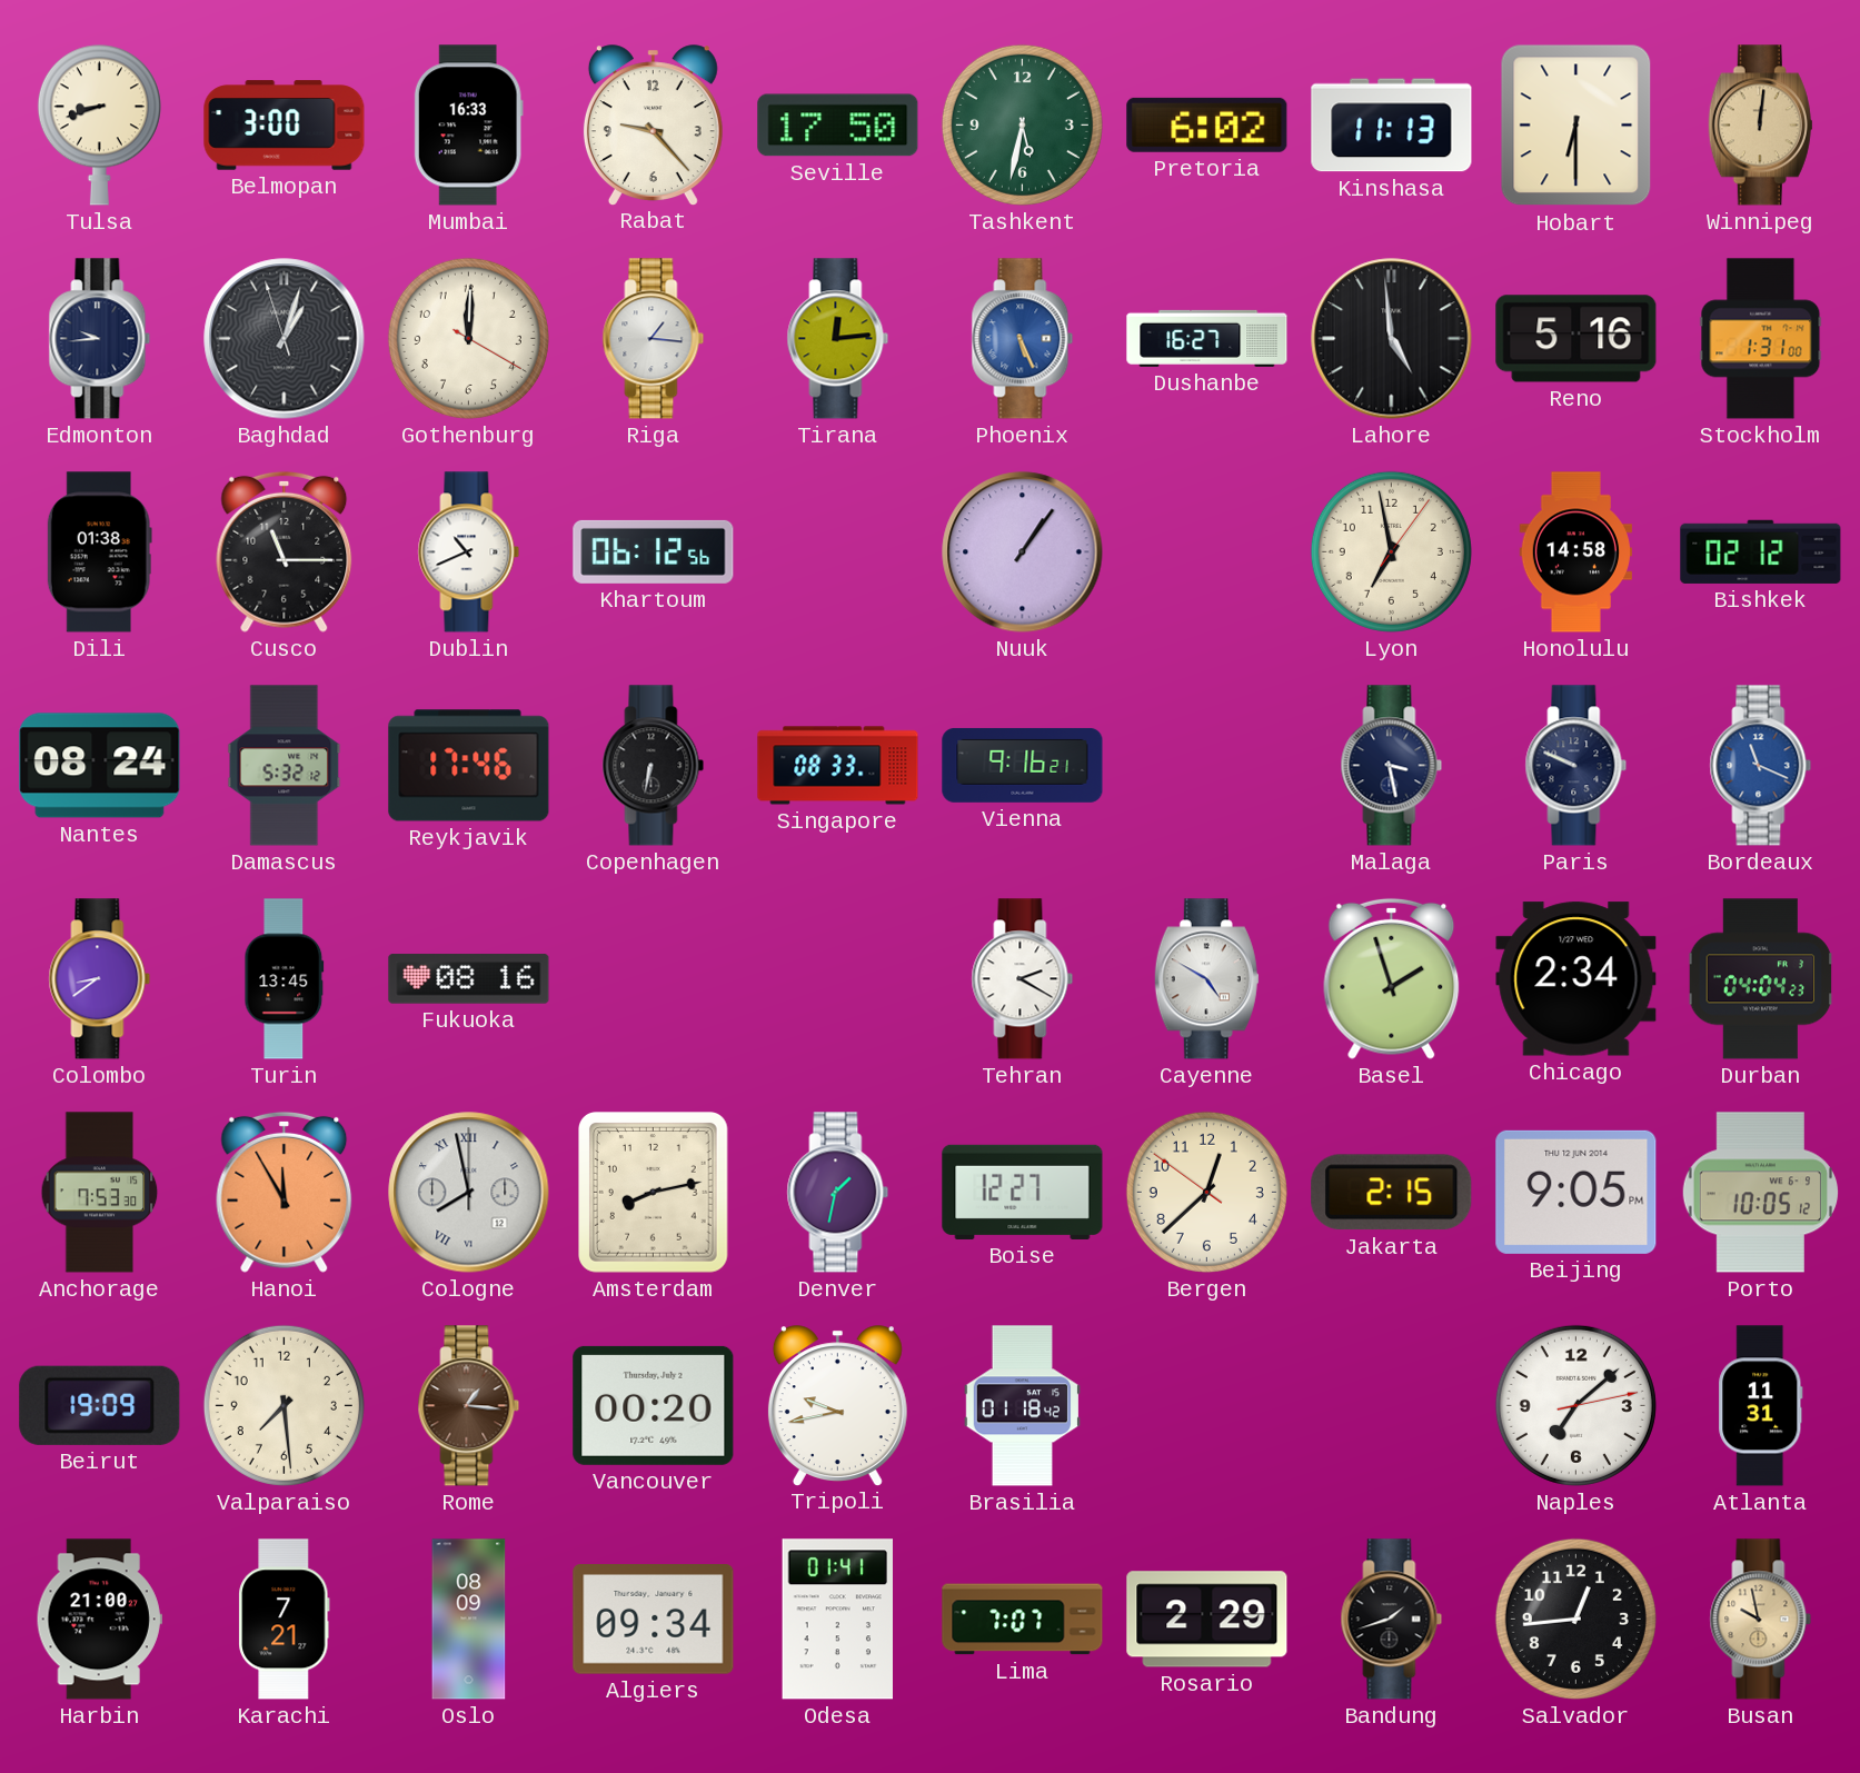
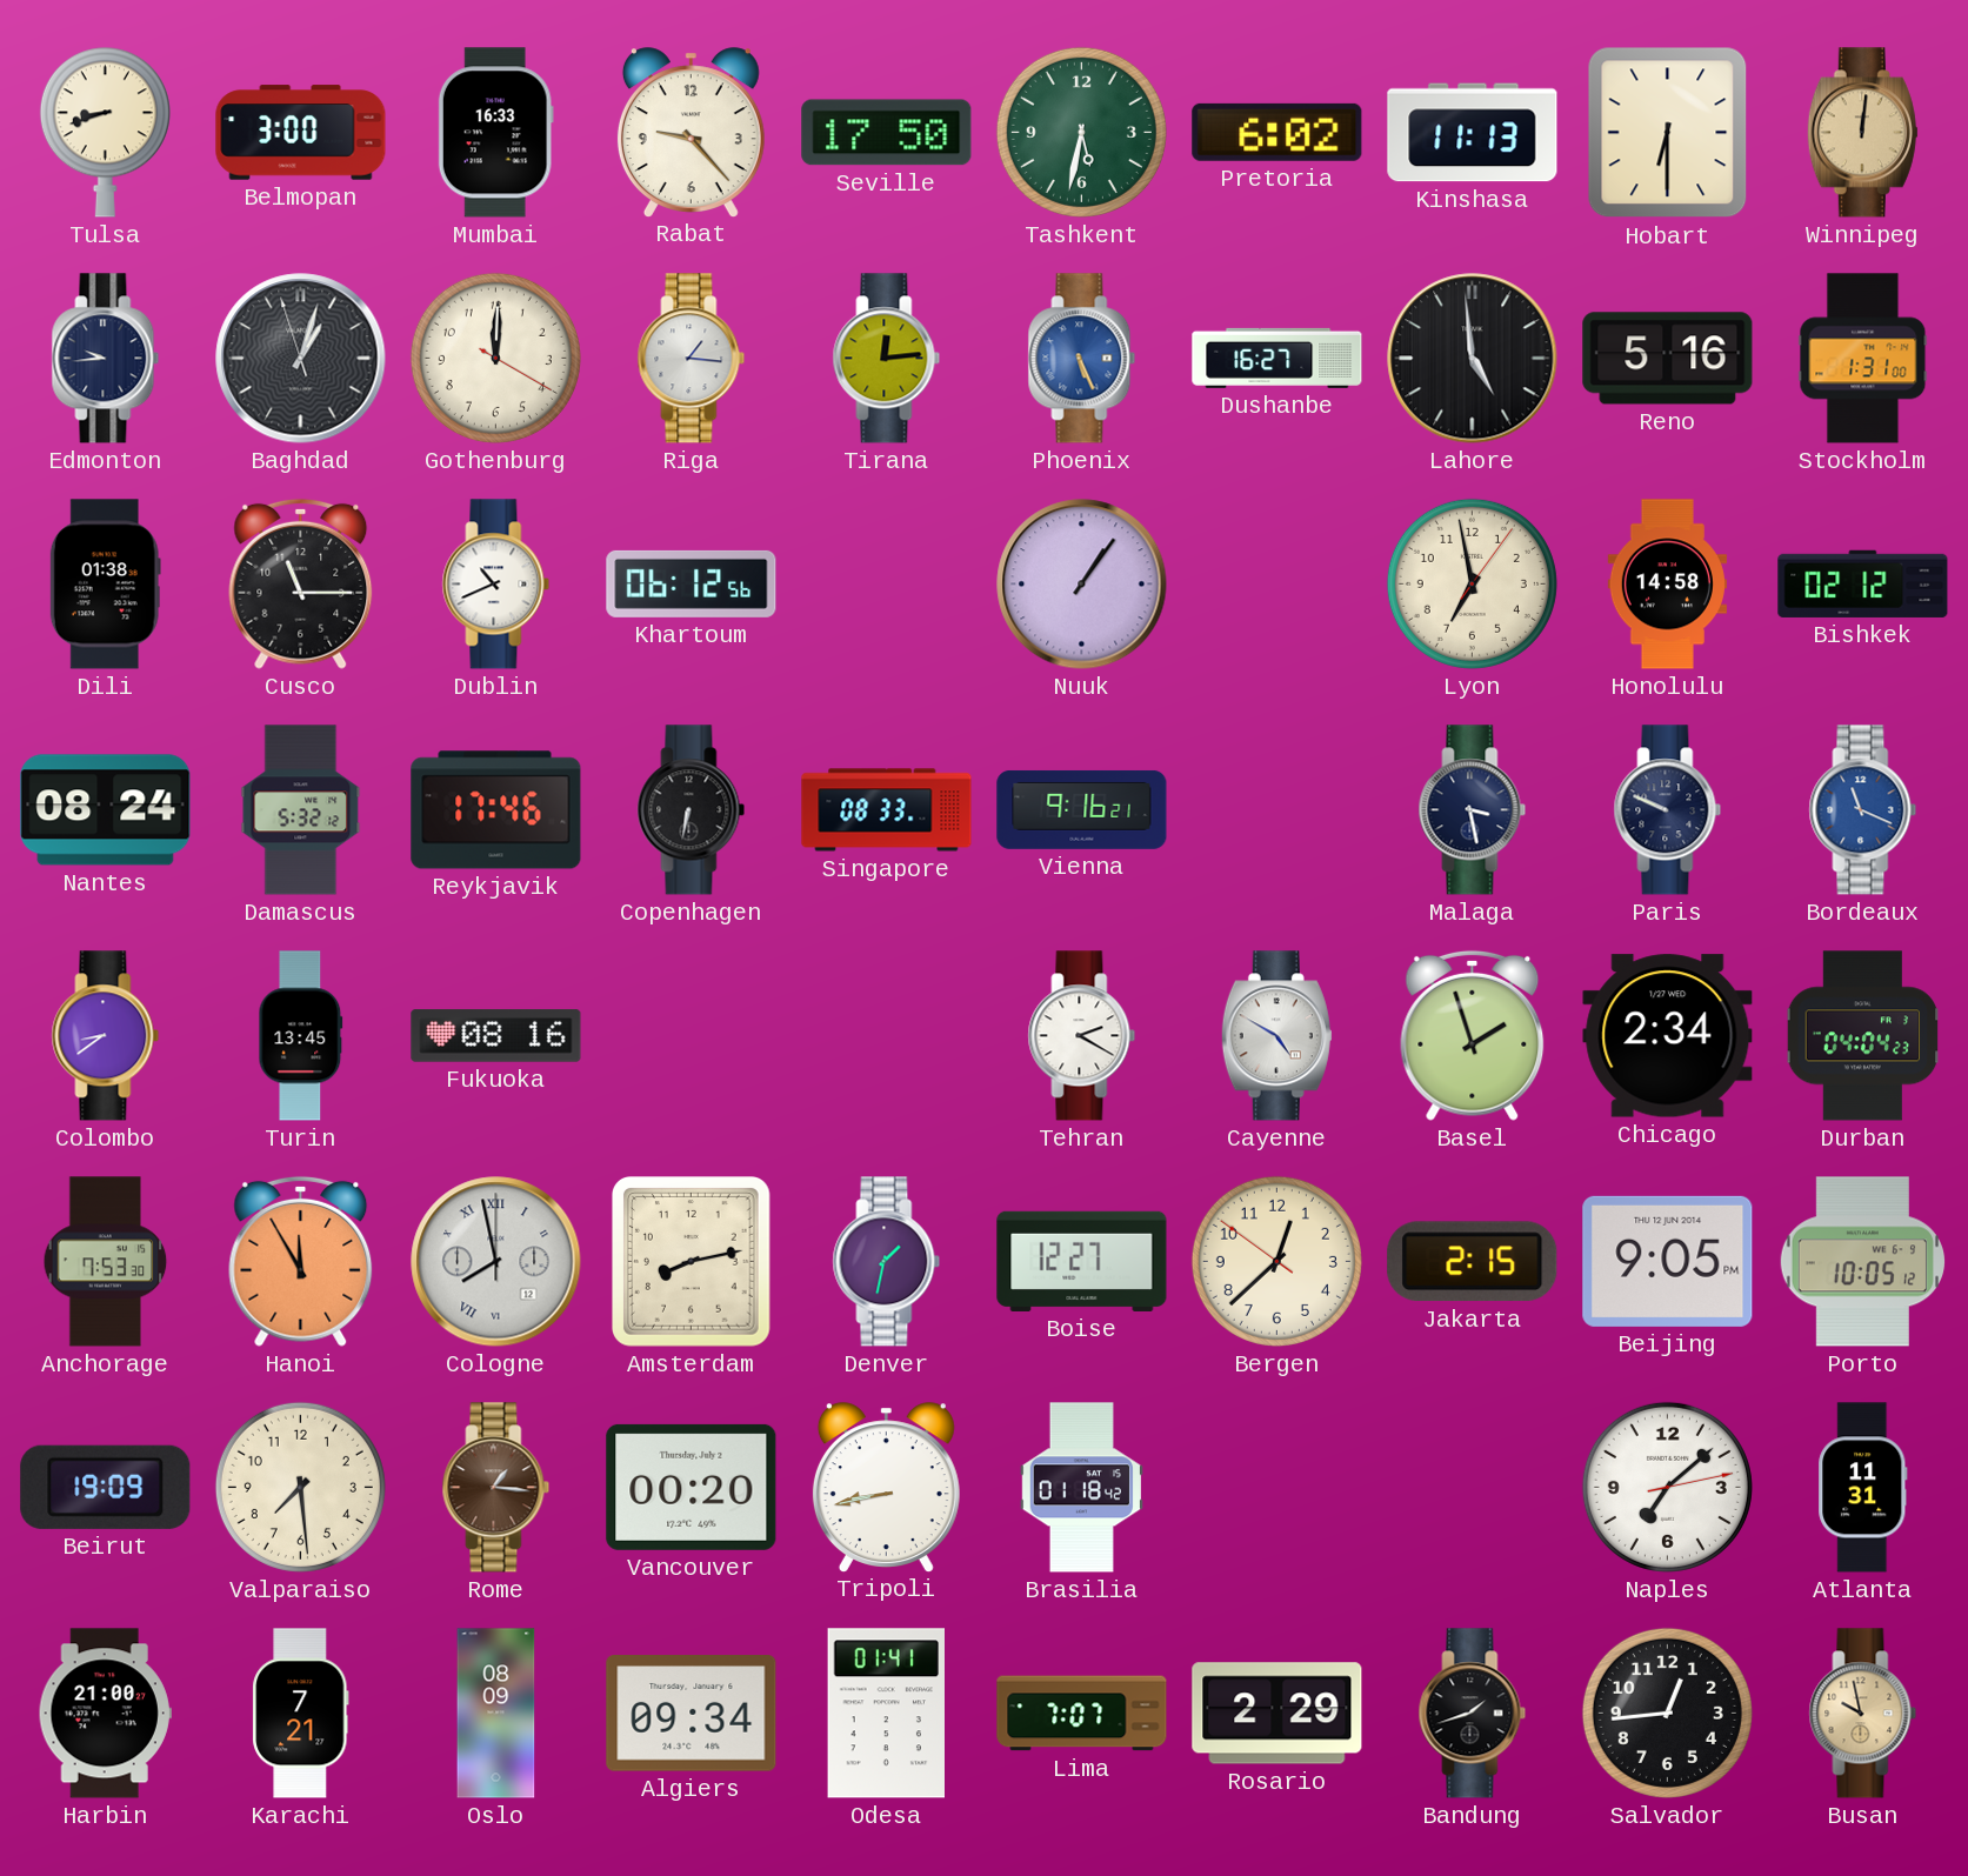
Tripoli: 9:43 -> 8:43 (886, 1487)
